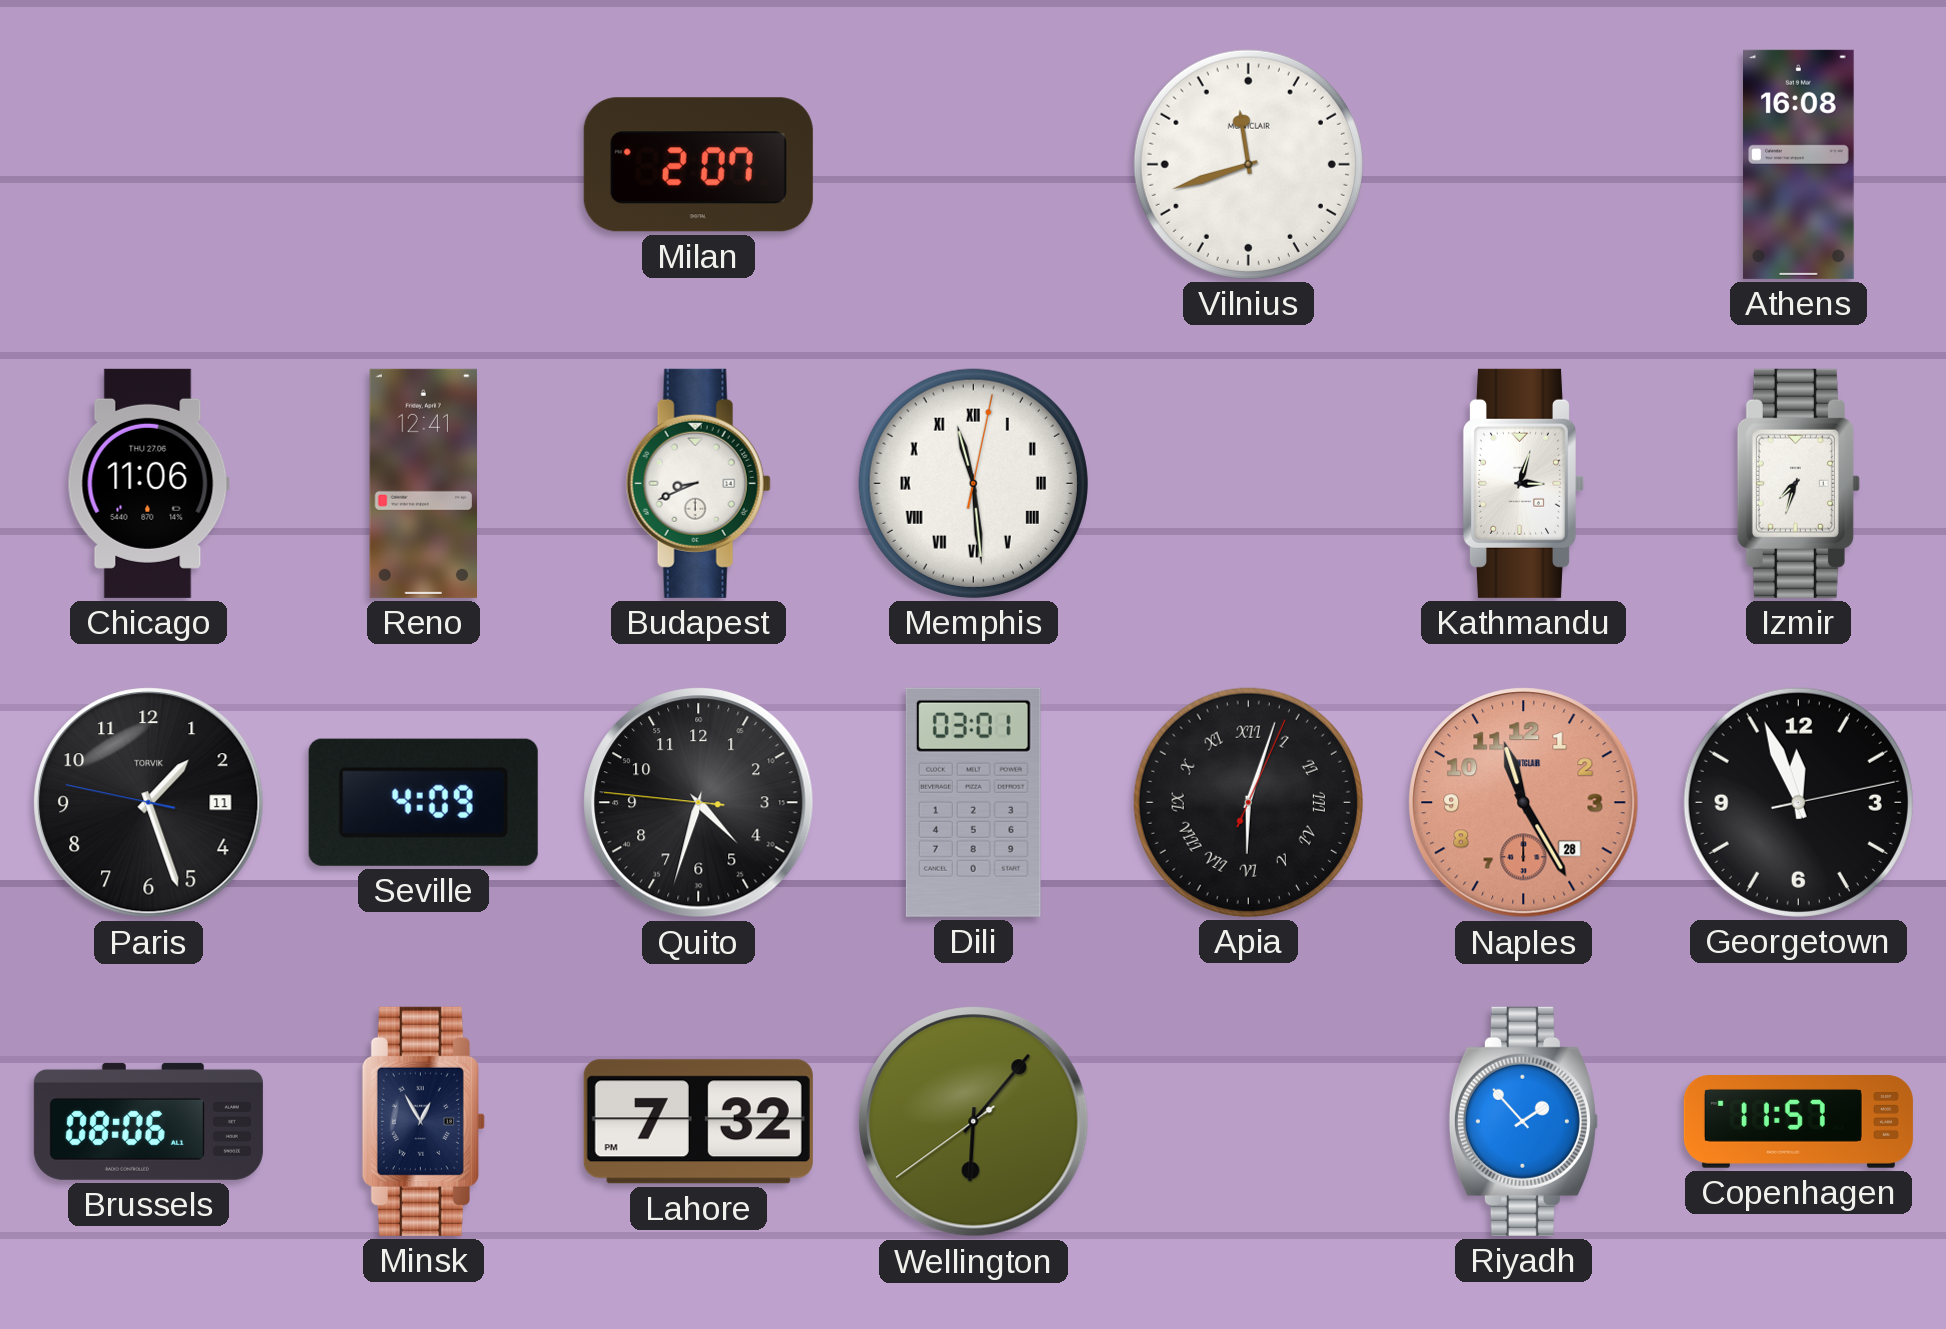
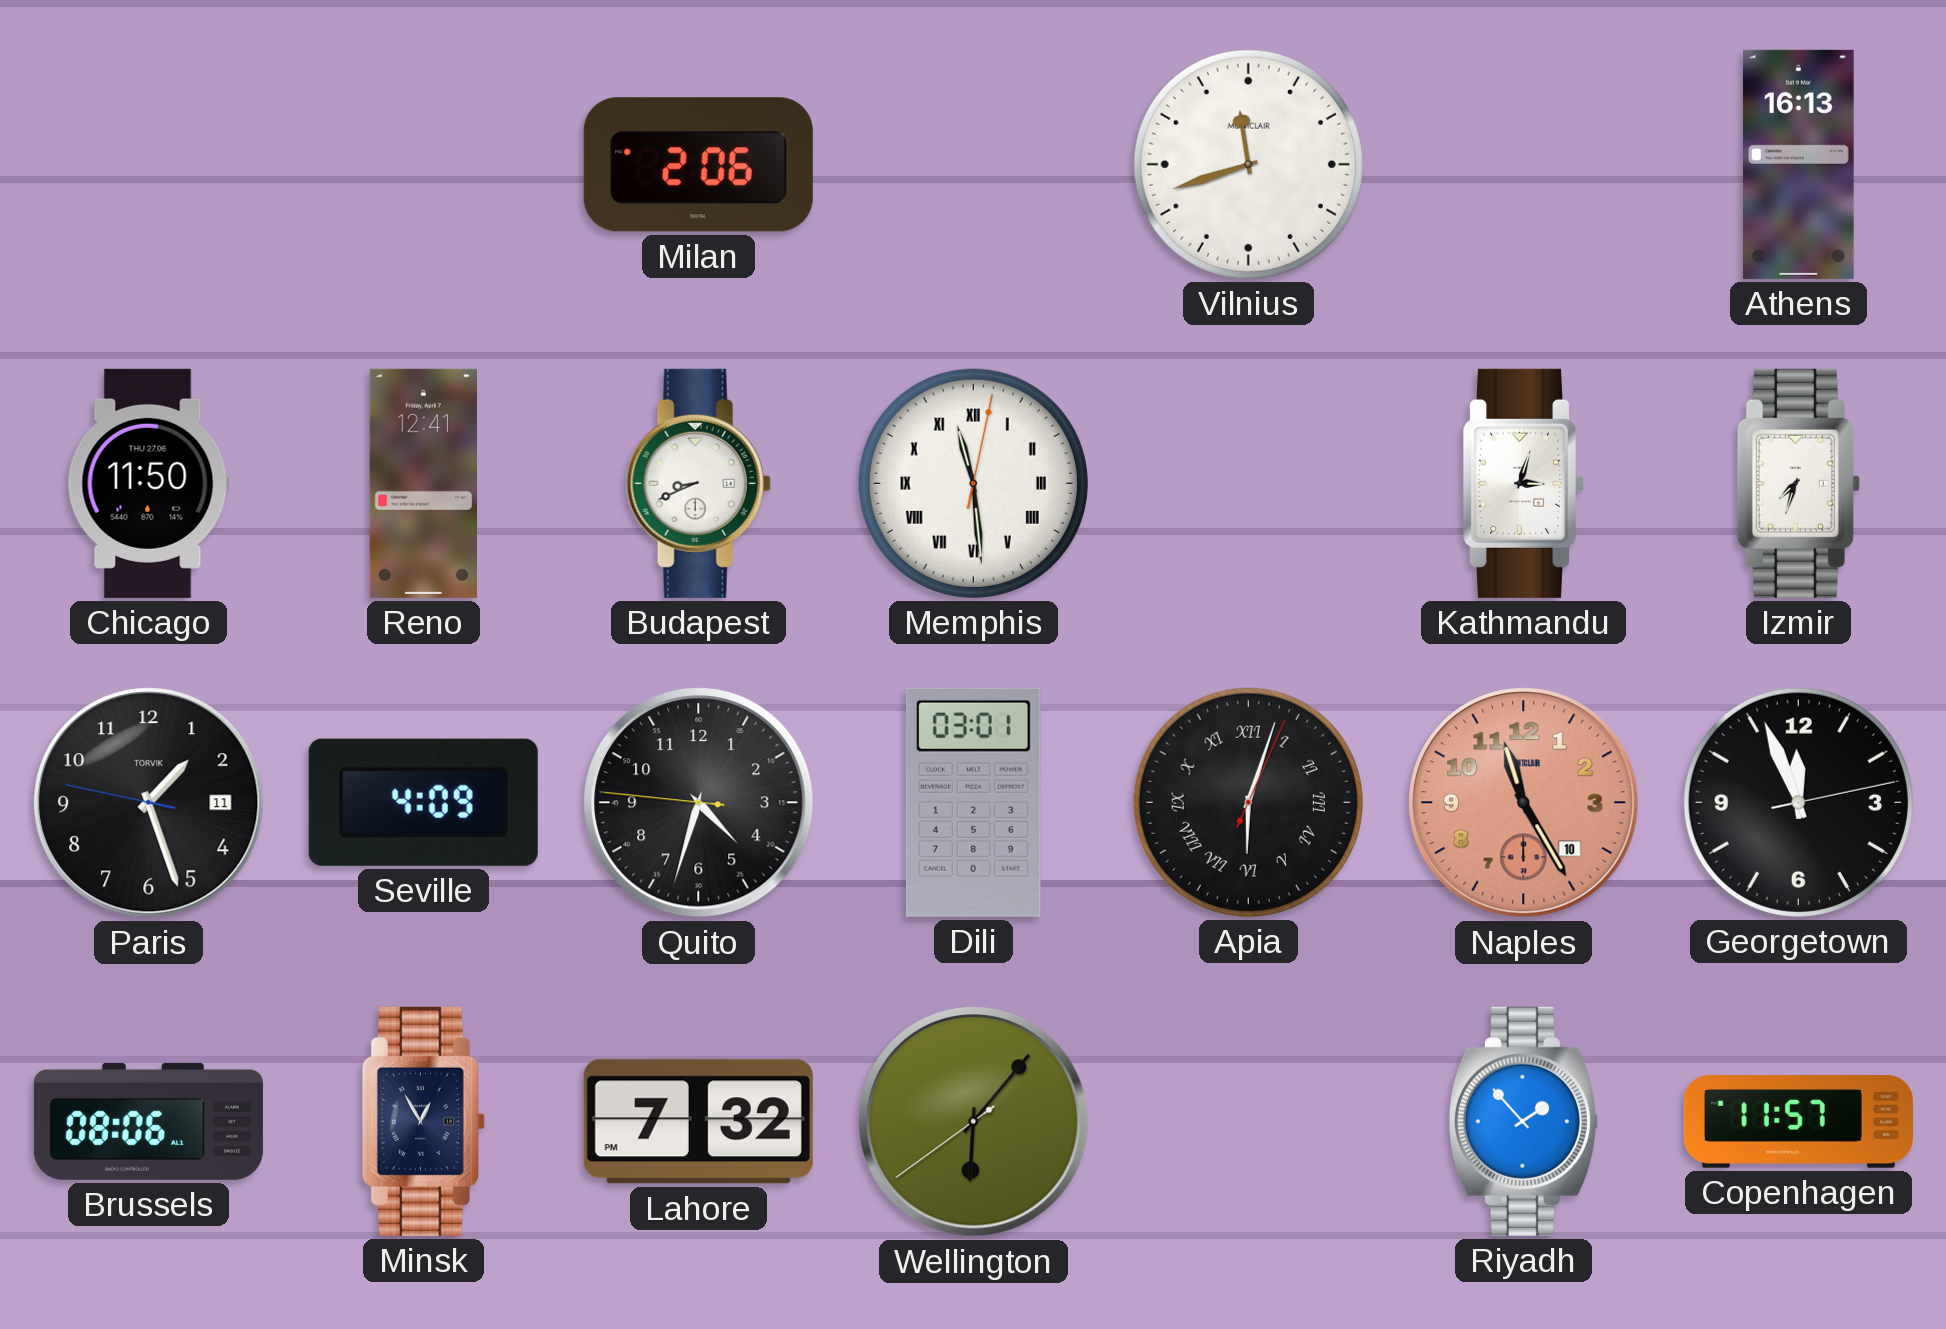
Milan: 2:07 -> 2:06 (698, 165)
Athens: 16:08 -> 16:13 (1799, 164)
Chicago: 11:06 -> 11:50 (148, 483)
Naples date: 28 -> 10 (1524, 803)
